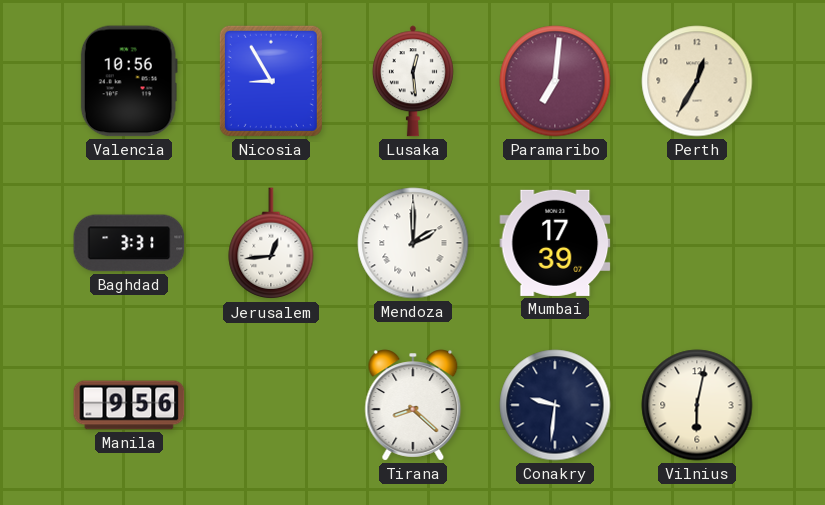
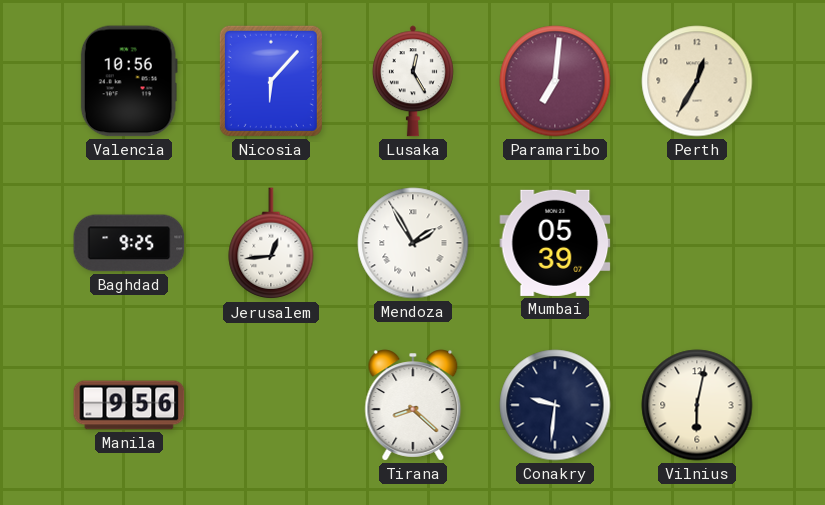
Nicosia: 8:55 -> 6:07 (271, 81)
Lusaka: 12:29 -> 12:25 (413, 81)
Baghdad: 3:31 -> 9:25 (129, 243)
Mendoza: 2:00 -> 1:55 (413, 243)
Mumbai: 17:39 -> 05:39 (555, 243)
